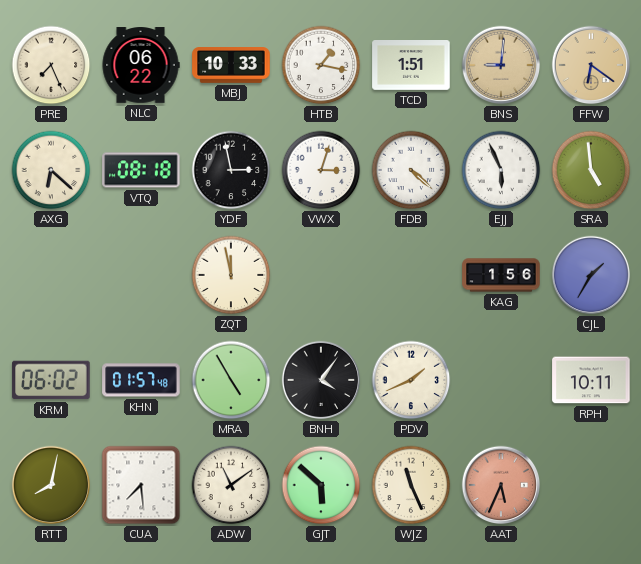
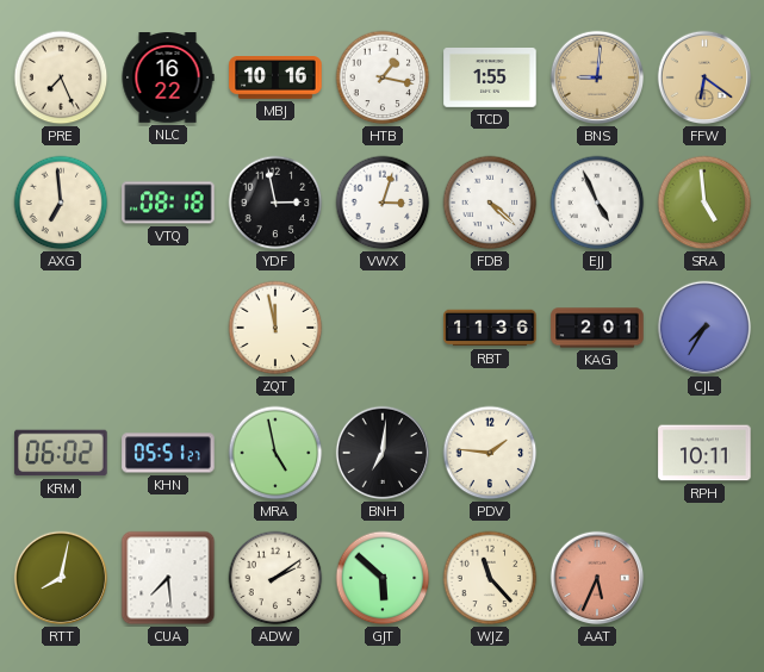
NLC: 06:22 -> 16:22 (168, 77)
MBJ: 10:33 -> 10:16 (275, 77)
TCD: 1:51 -> 1:55 (490, 79)
AXG: 6:22 -> 6:59 (61, 203)
EJJ: 5:56 -> 4:56 (597, 203)
RBT: none -> 11:36 (490, 328)
KAG: 1:56 -> 2:01 (597, 328)
CJL: 1:35 -> 7:35 (704, 328)
KHN: 01:57 -> 05:51 (168, 453)
MRA: 4:55 -> 4:58 (275, 453)
BNH: 4:06 -> 7:01 (383, 453)
PDV: 1:41 -> 1:46 (490, 453)
ADW: 11:09 -> 2:09 (275, 578)
WJZ: 11:26 -> 11:23 (490, 578)
